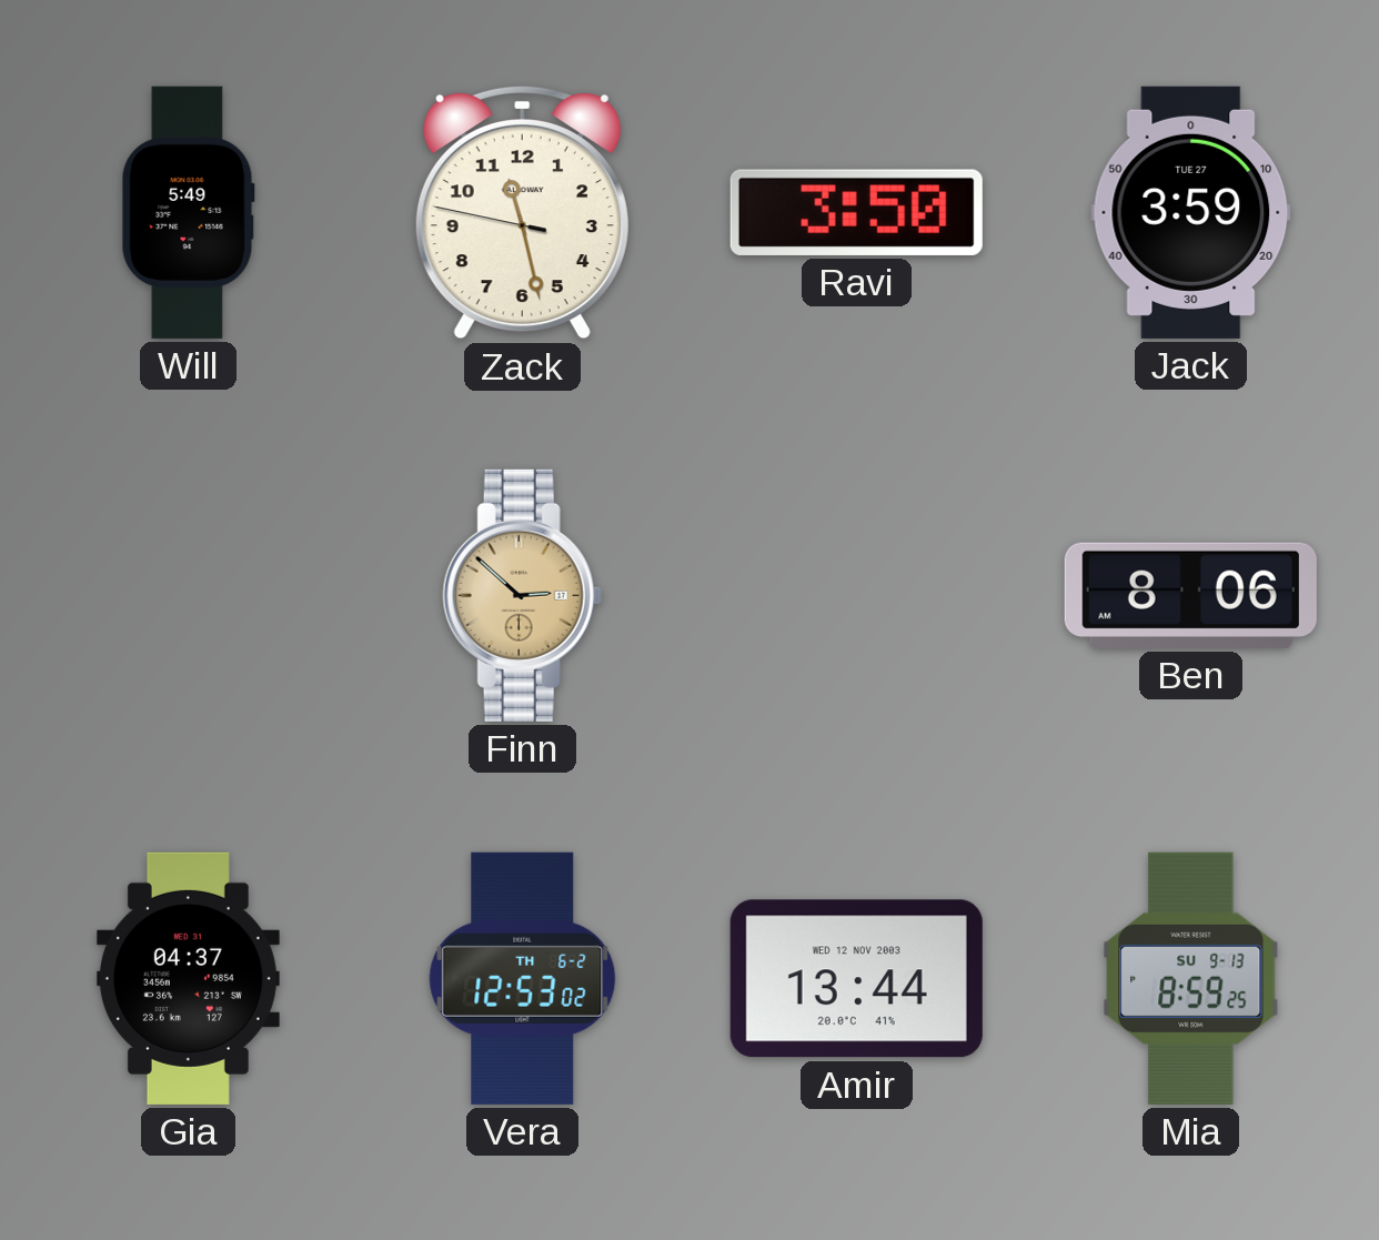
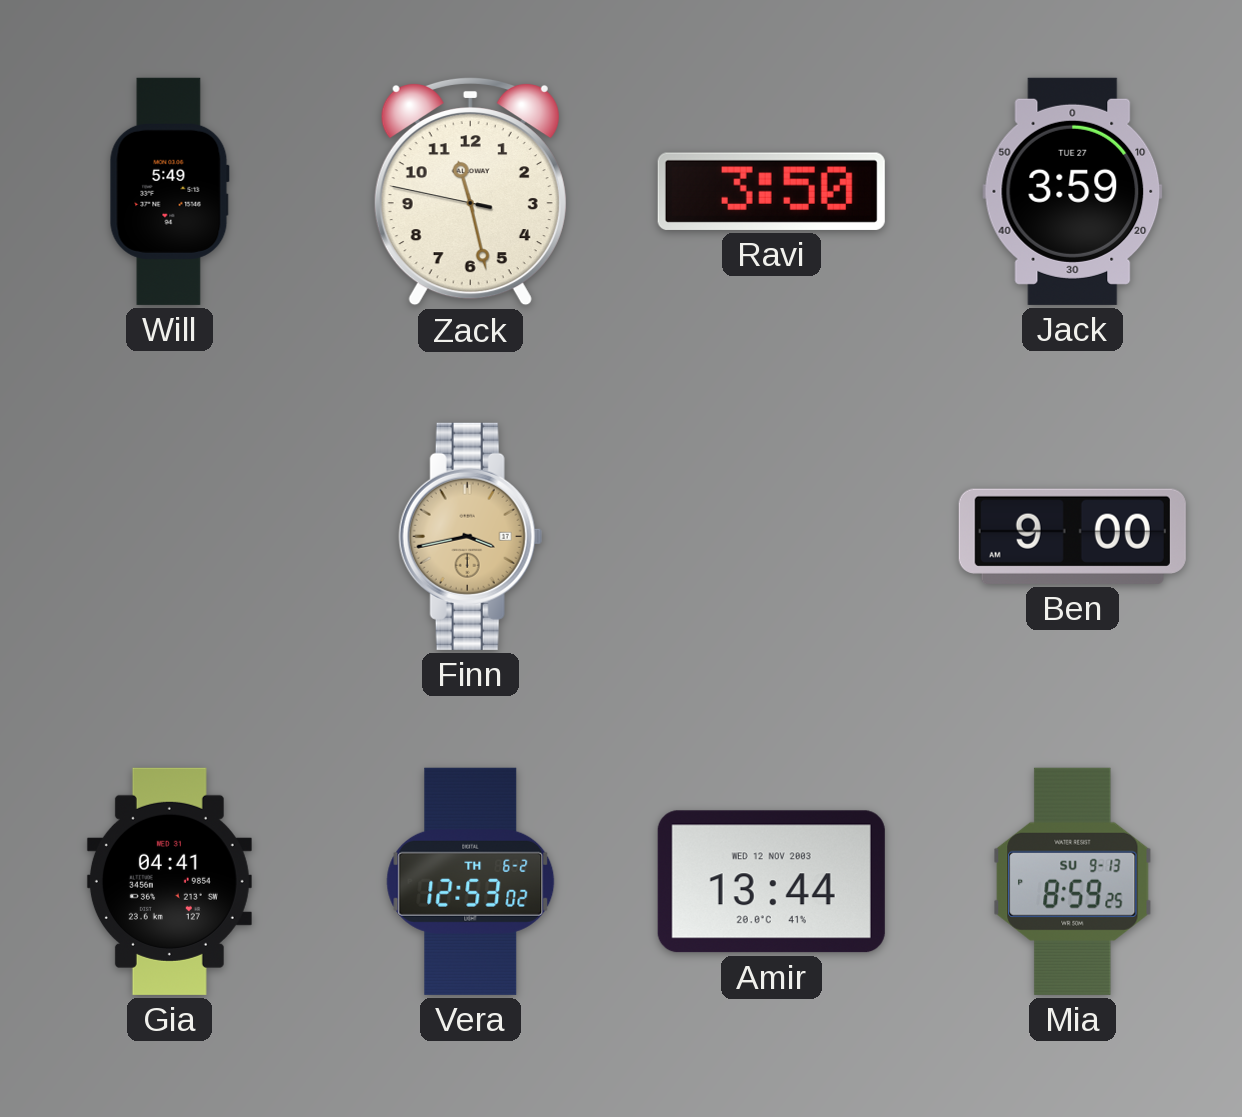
Finn: 2:52 -> 3:43 (470, 536)
Ben: 8:06 -> 9:00 (1072, 536)
Gia: 04:37 -> 04:41 (169, 881)
